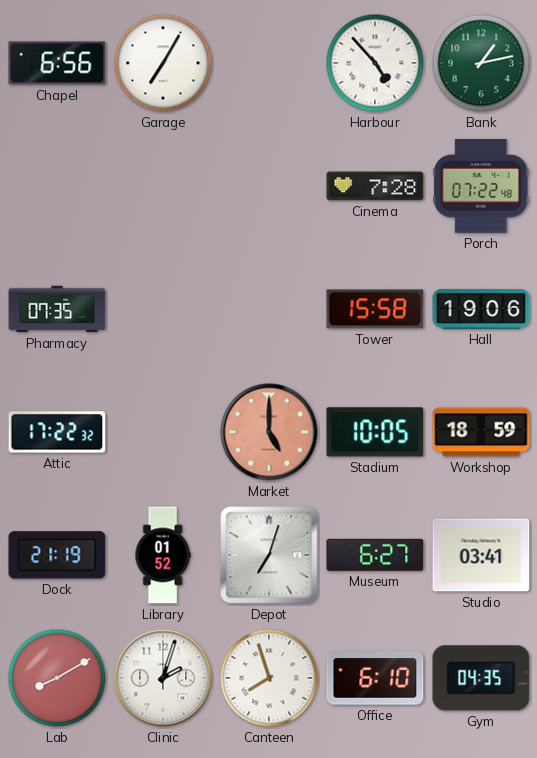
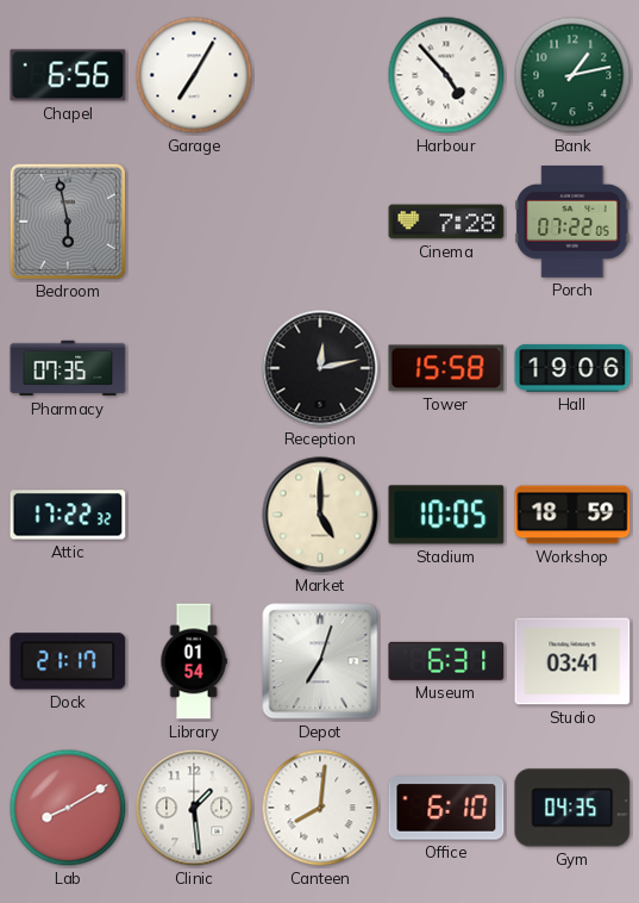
Bedroom: none -> 5:58 (67, 220)
Porch: 07:22:48 -> 07:22:05 (574, 222)
Reception: none -> 12:13 (320, 368)
Market dial: salmon -> cream (320, 515)
Dock: 21:19 -> 21:17 (68, 661)
Library: 01:52 -> 01:54 (194, 661)
Museum: 6:27 -> 6:31 (446, 661)
Clinic: 2:03 -> 1:29 (194, 808)
Canteen: 7:57 -> 8:01 (320, 808)
